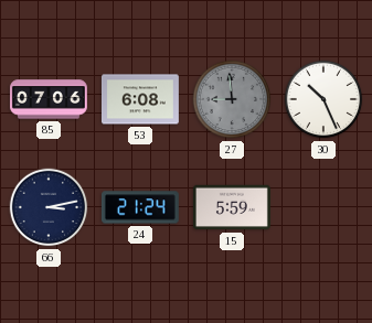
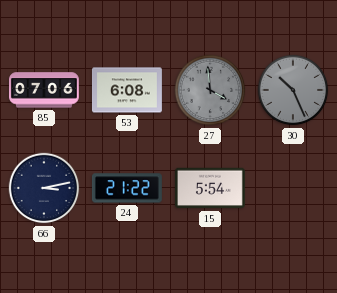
27: 8:59 -> 3:59 (210, 90)
30 dial: white -> grey (293, 90)
24: 21:24 -> 21:22 (127, 188)
15: 5:59 -> 5:54 (210, 188)
